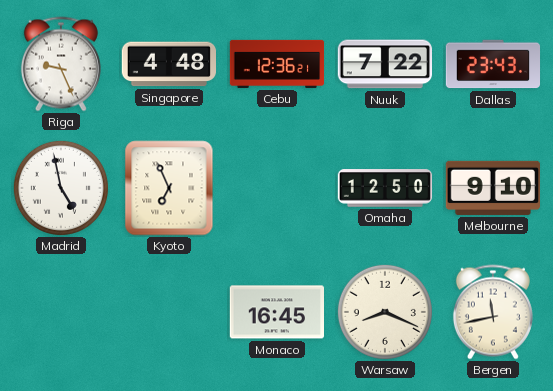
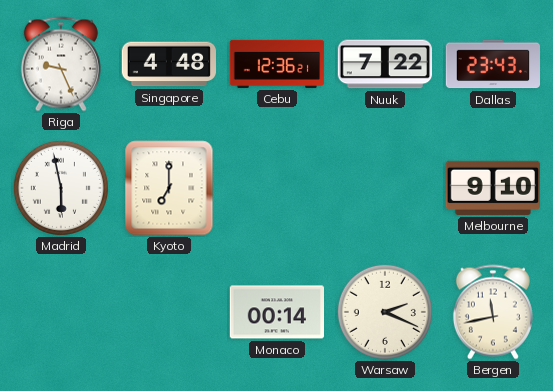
Madrid: 4:58 -> 5:58 (61, 188)
Kyoto: 6:56 -> 7:00 (169, 188)
Omaha: 12:50 -> none (385, 188)
Monaco: 16:45 -> 00:14 (276, 312)
Warsaw: 8:19 -> 2:19 (385, 312)
